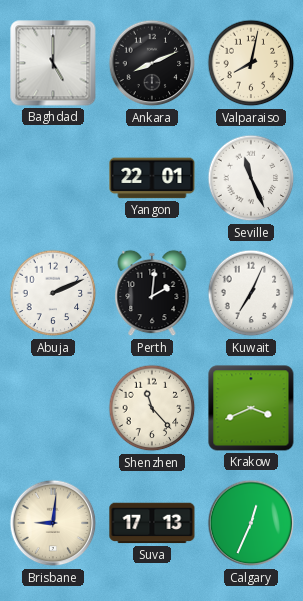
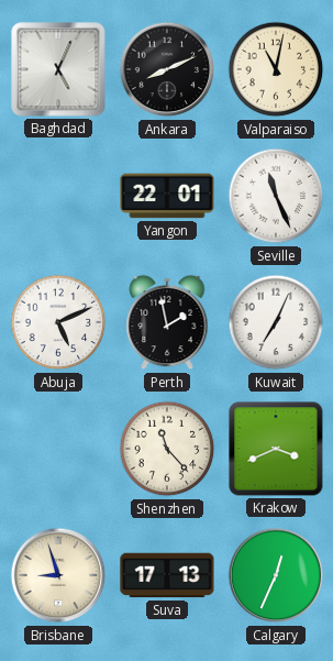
Baghdad: 5:00 -> 5:04 (58, 69)
Valparaiso: 8:02 -> 11:02 (276, 69)
Abuja: 2:11 -> 5:11 (58, 322)
Perth: 2:01 -> 1:58 (167, 322)
Brisbane: 9:01 -> 8:57 (58, 575)
